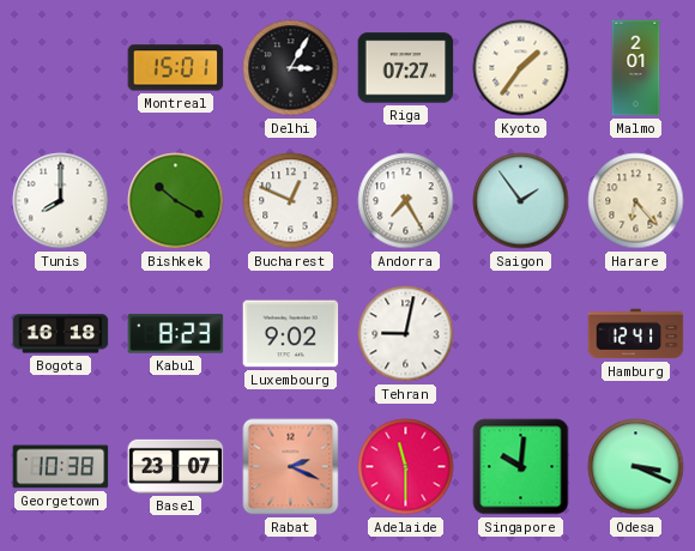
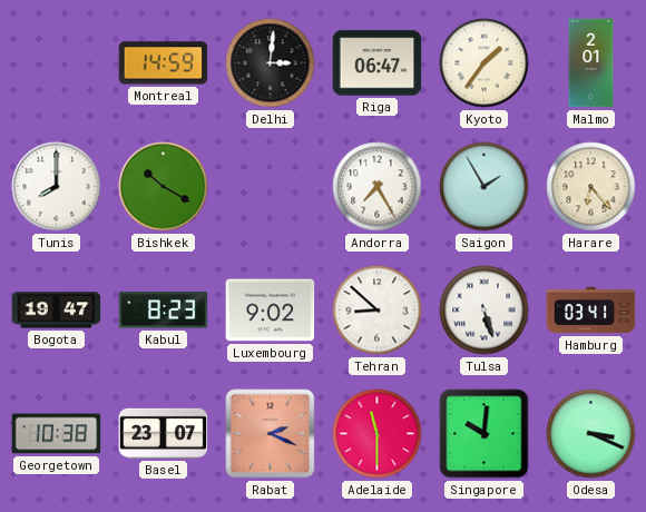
Montreal: 15:01 -> 14:59 (164, 63)
Delhi: 3:05 -> 3:01 (271, 63)
Riga: 07:27 -> 06:47 (378, 63)
Bucharest: 12:49 -> none (291, 201)
Saigon: 1:54 -> 1:55 (484, 187)
Bogota: 16:18 -> 19:47 (57, 311)
Tehran: 9:02 -> 8:52 (378, 311)
Tulsa: none -> 5:27 (484, 311)
Hamburg: 12:41 -> 03:41 (591, 311)
